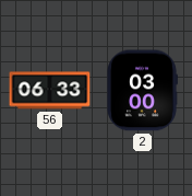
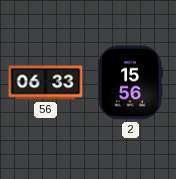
2: 03:00 -> 15:56 (130, 83)
